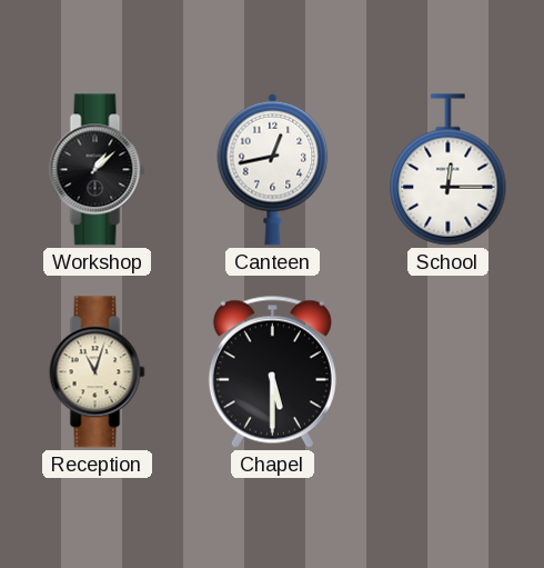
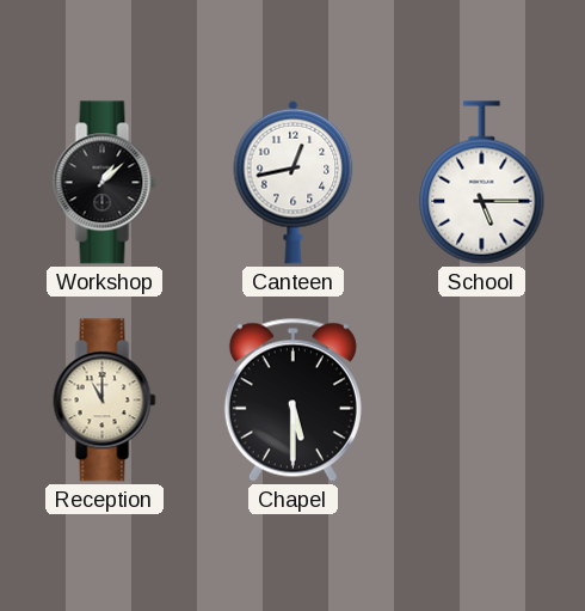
School: 12:15 -> 5:15 (482, 183)
Reception: 11:03 -> 11:00 (105, 401)
